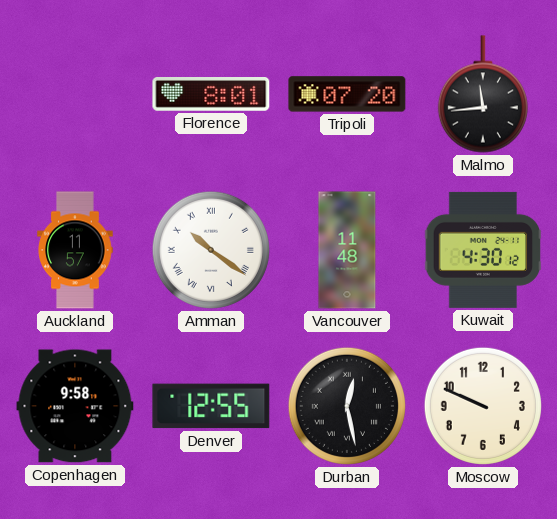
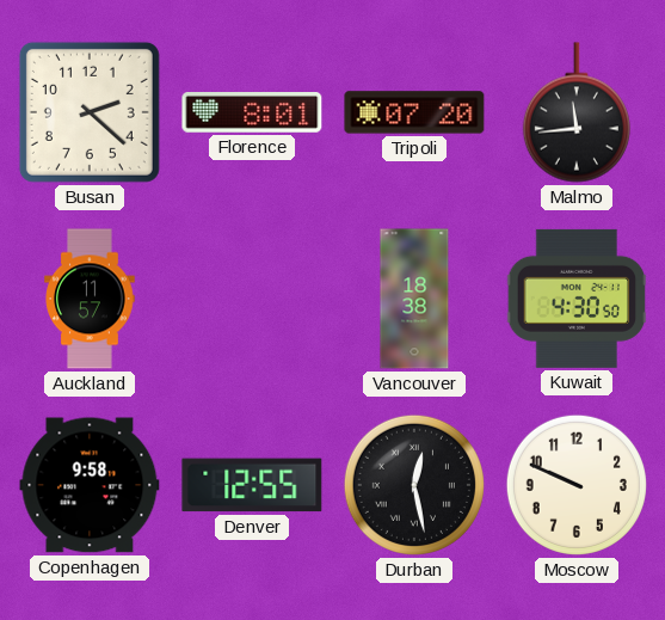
Busan: none -> 2:22 (90, 112)
Amman: 10:21 -> none (211, 250)
Vancouver: 11:48 -> 18:38 (414, 299)
Kuwait: 4:30:12 -> 4:30:50 (577, 299)
